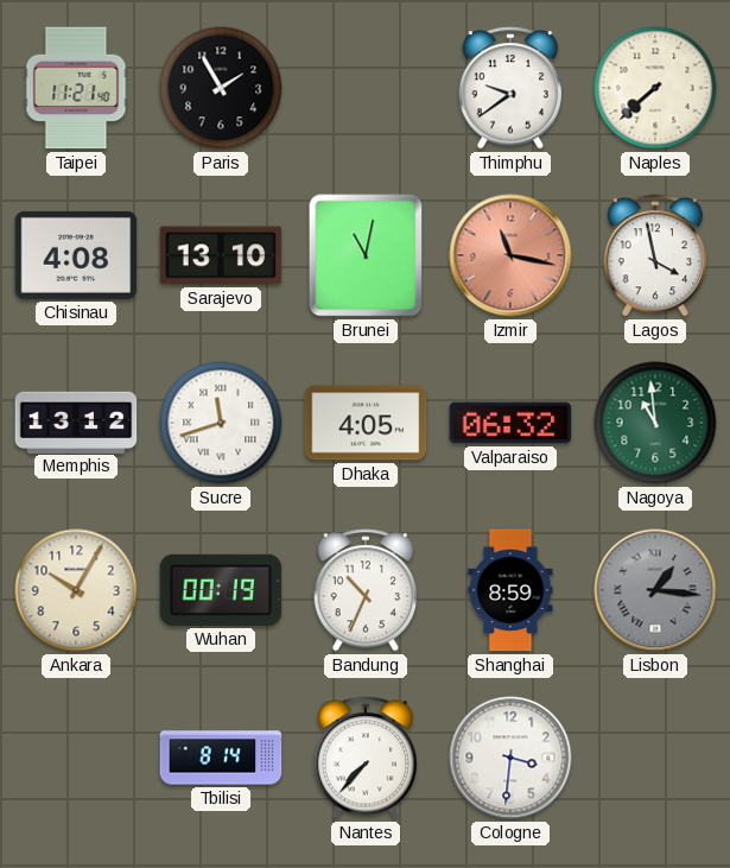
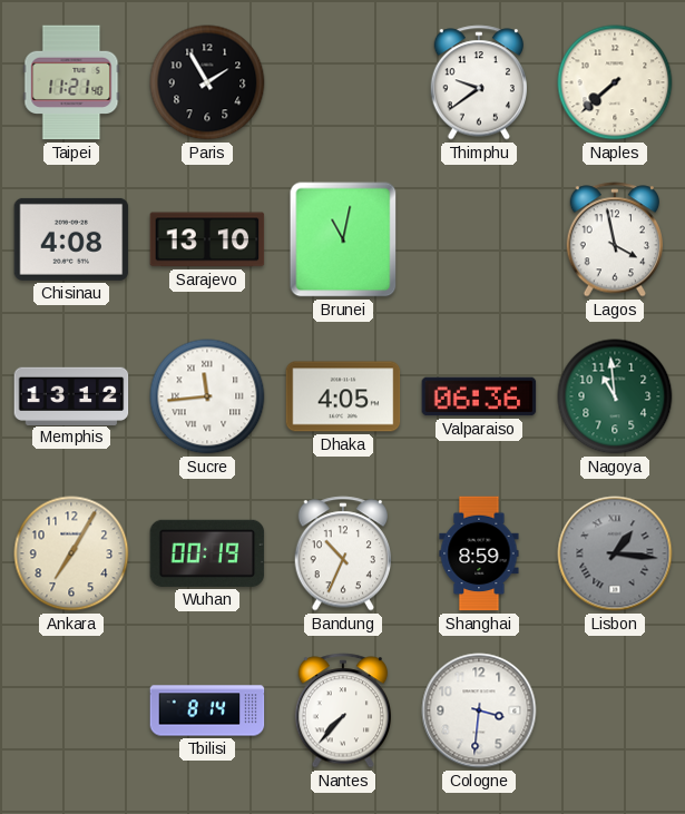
Izmir: 11:17 -> none (510, 255)
Sucre: 11:42 -> 11:44 (207, 396)
Valparaiso: 06:32 -> 06:36 (479, 396)
Ankara: 10:05 -> 7:05 (71, 553)
